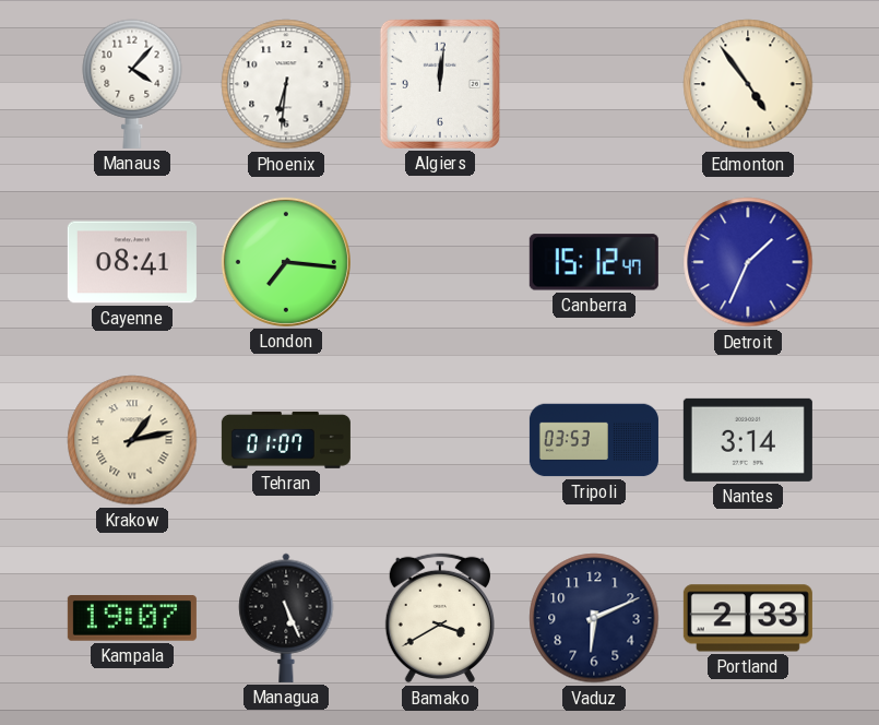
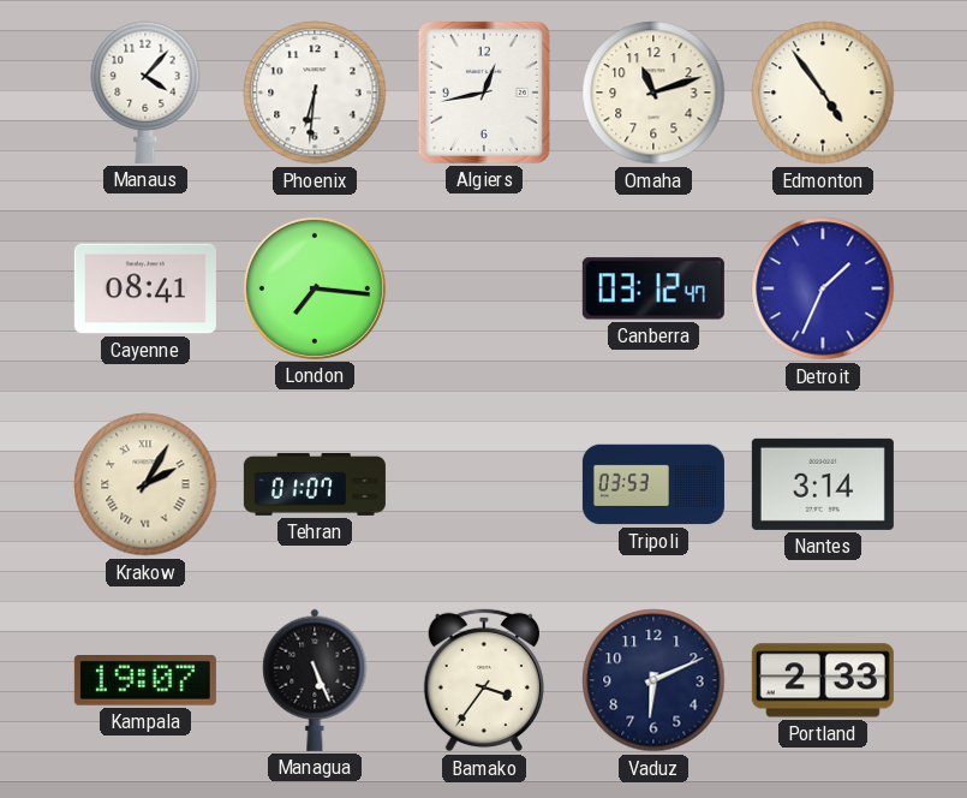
Algiers: 12:01 -> 12:43 (484, 93)
Omaha: none -> 11:12 (653, 93)
Canberra: 15:12 -> 03:12 (653, 288)
Krakow: 1:13 -> 2:05 (145, 484)
Bamako: 3:40 -> 3:36 (484, 680)
